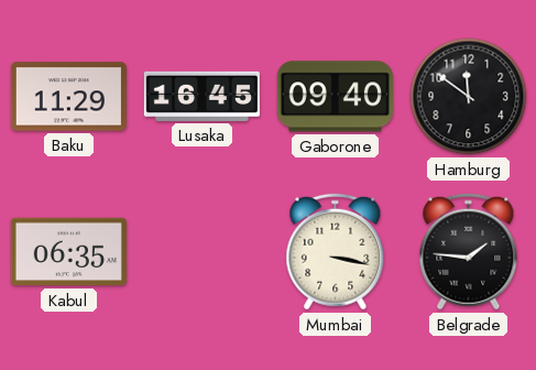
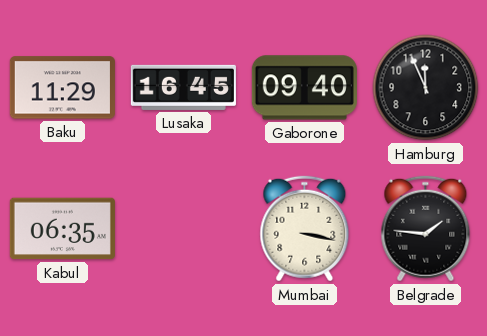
Hamburg: 11:51 -> 11:56 (426, 88)
